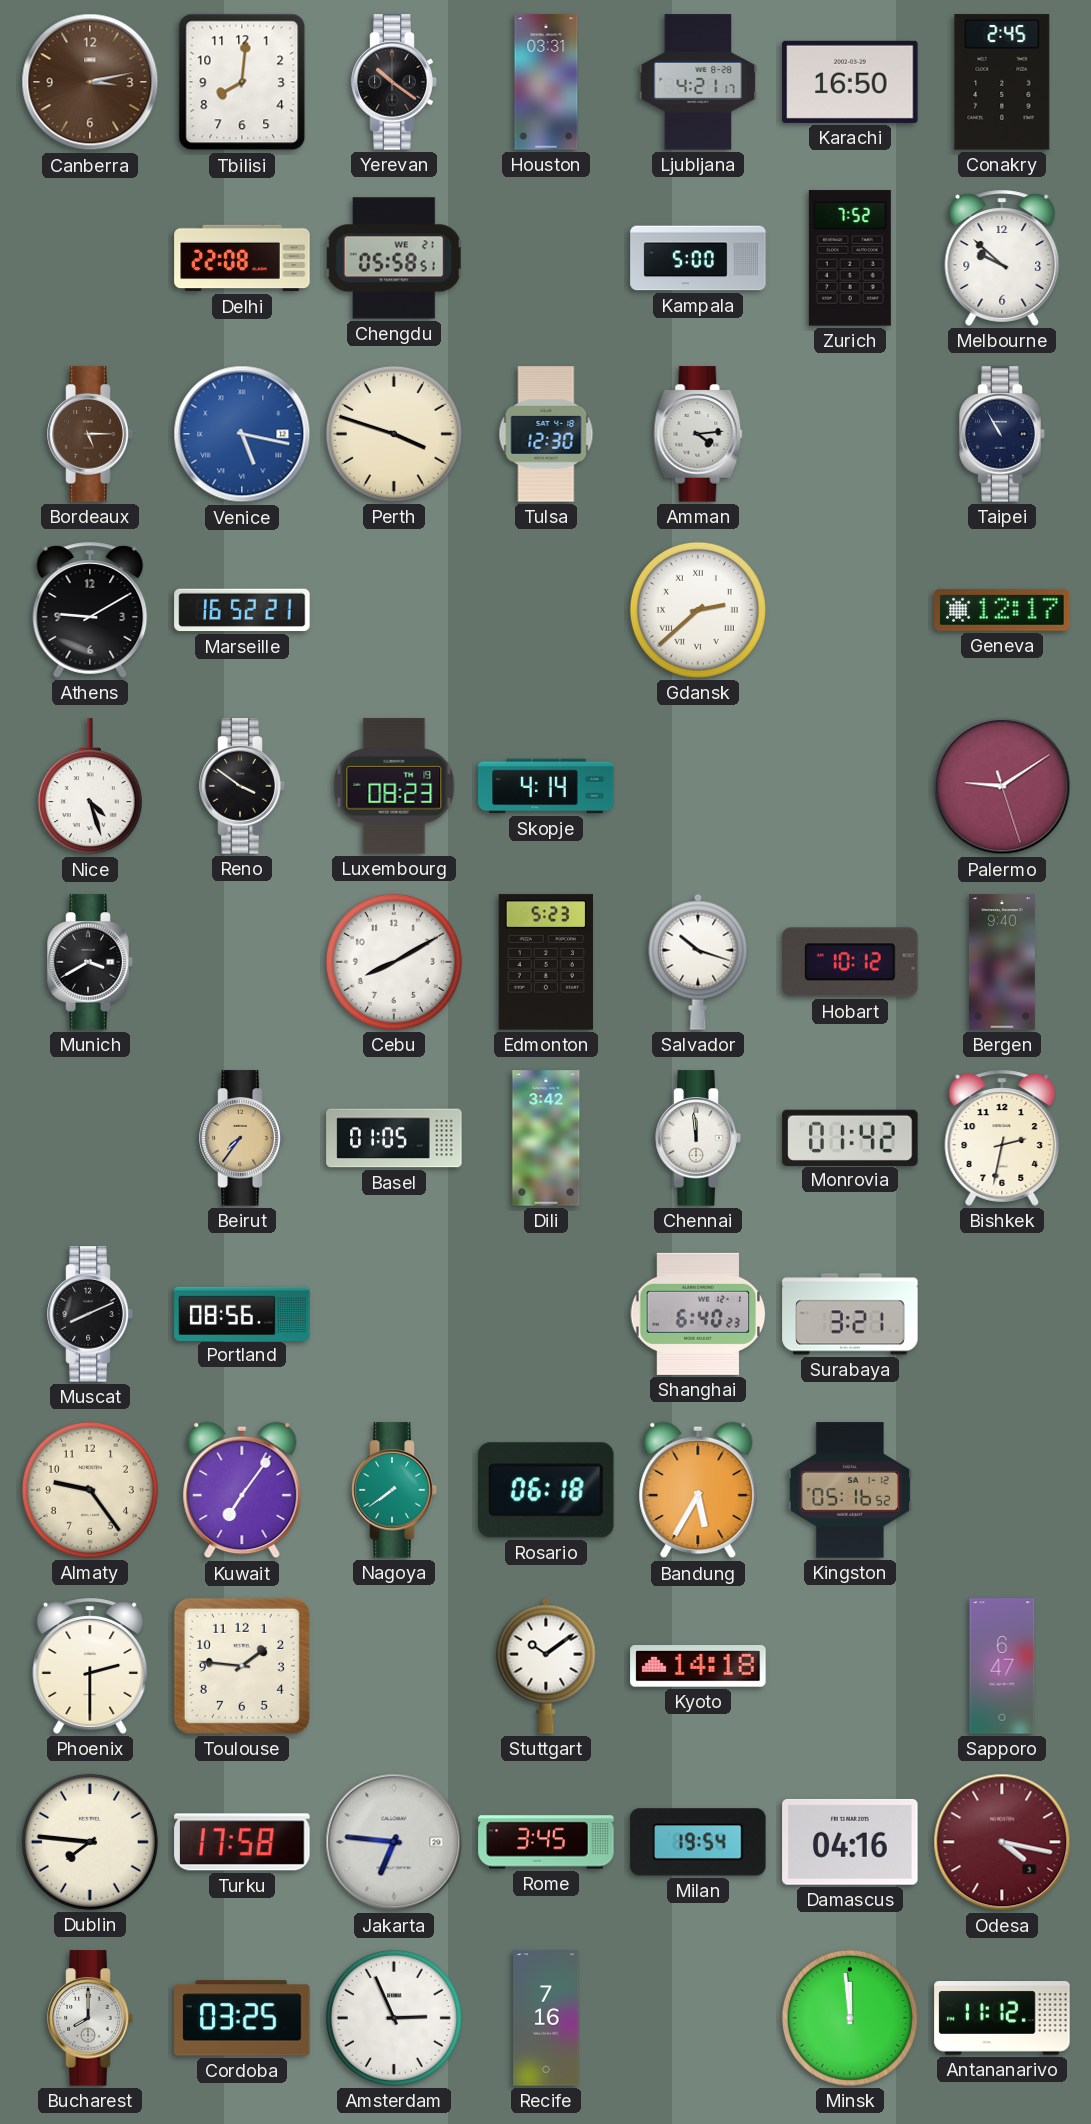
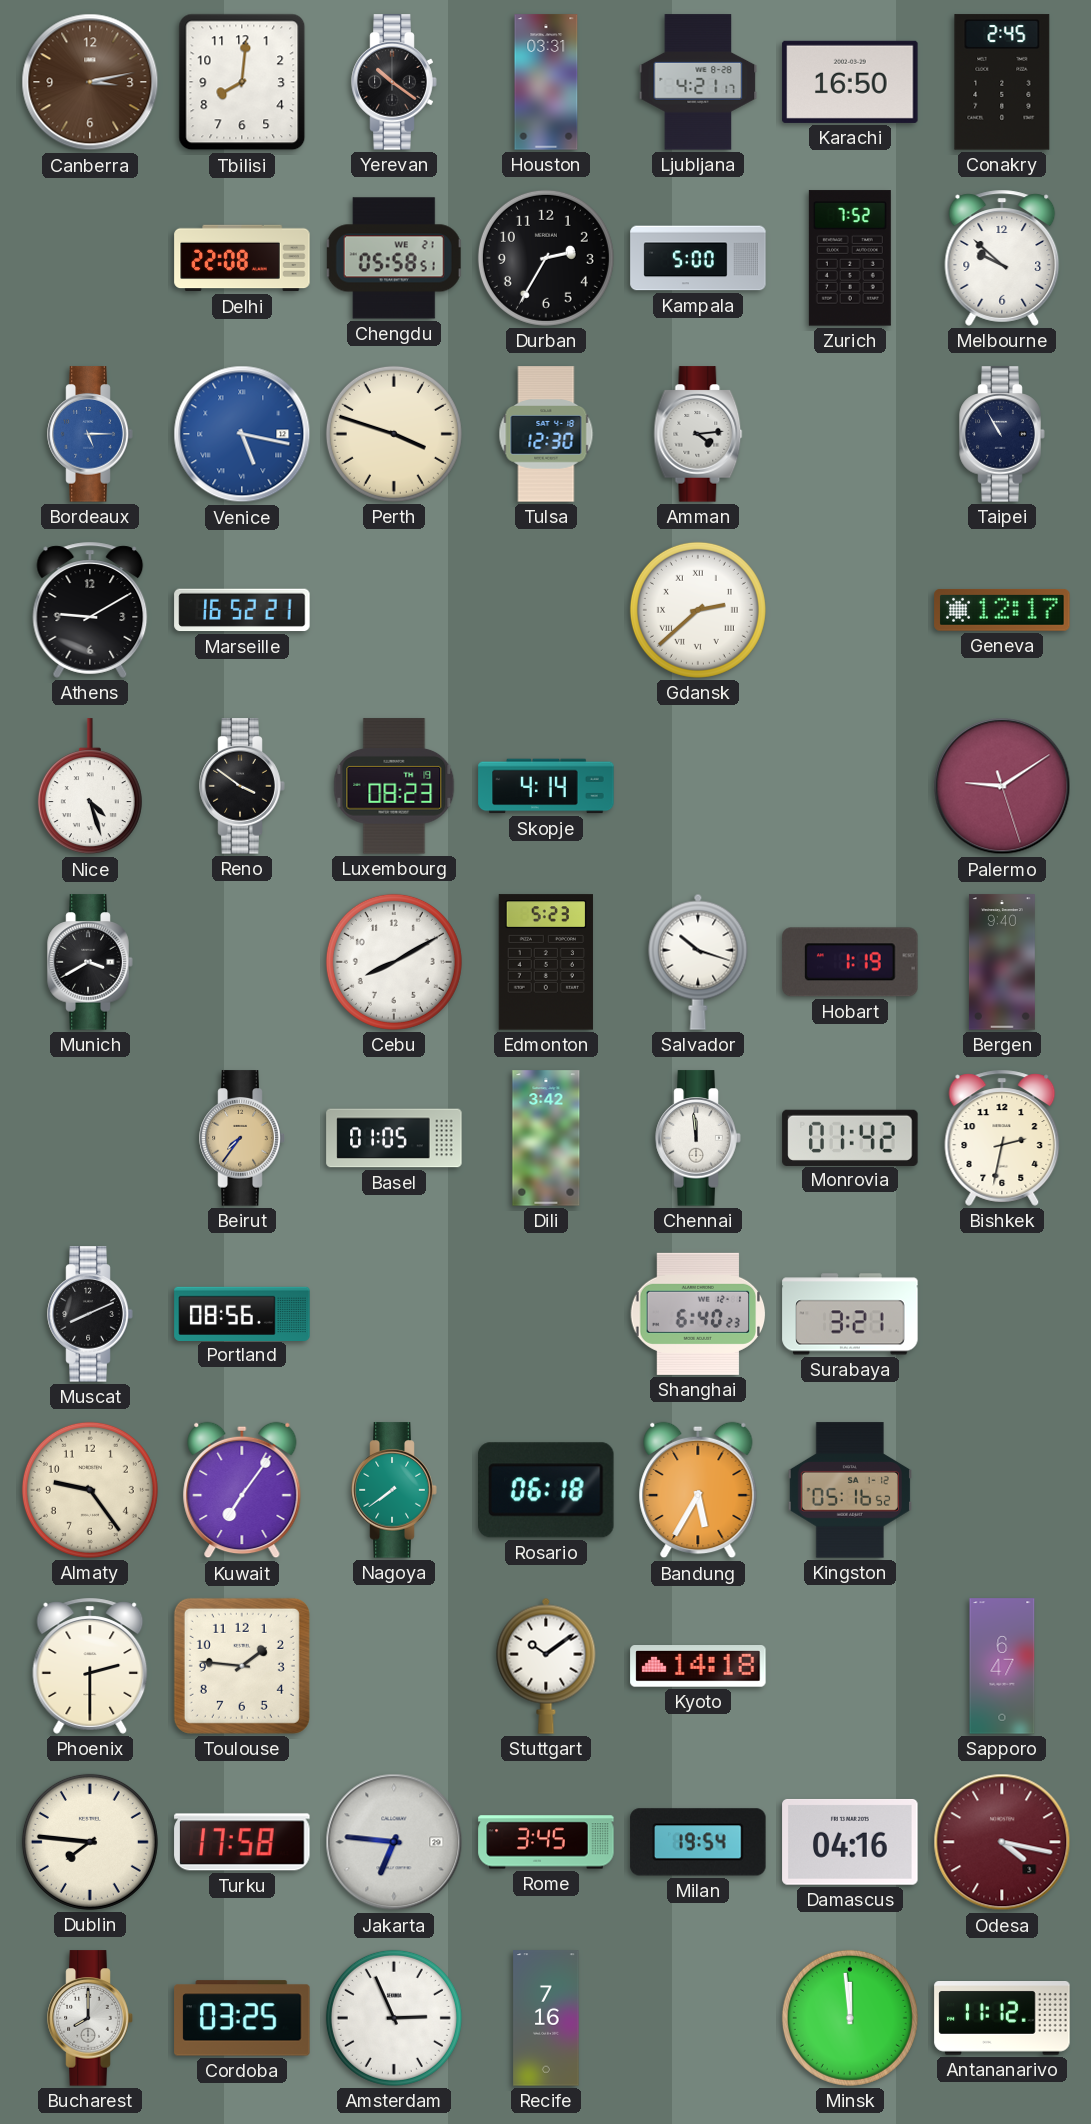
Durban: none -> 2:35 (546, 258)
Bordeaux dial: brown -> blue (90, 434)
Hobart: 10:12 -> 1:19 (850, 962)
